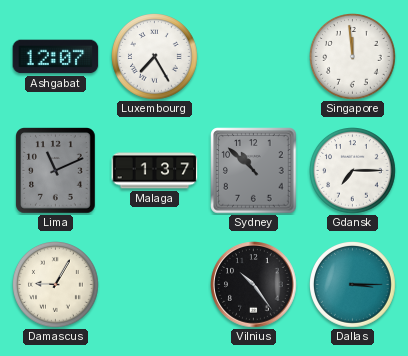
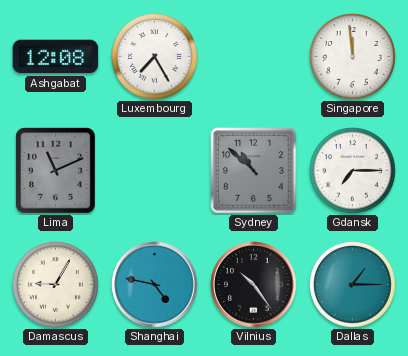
Ashgabat: 12:07 -> 12:08 (56, 57)
Malaga: 1:37 -> none (155, 171)
Shanghai: none -> 4:47 (155, 285)
Dallas: 3:15 -> 1:15 (353, 285)
